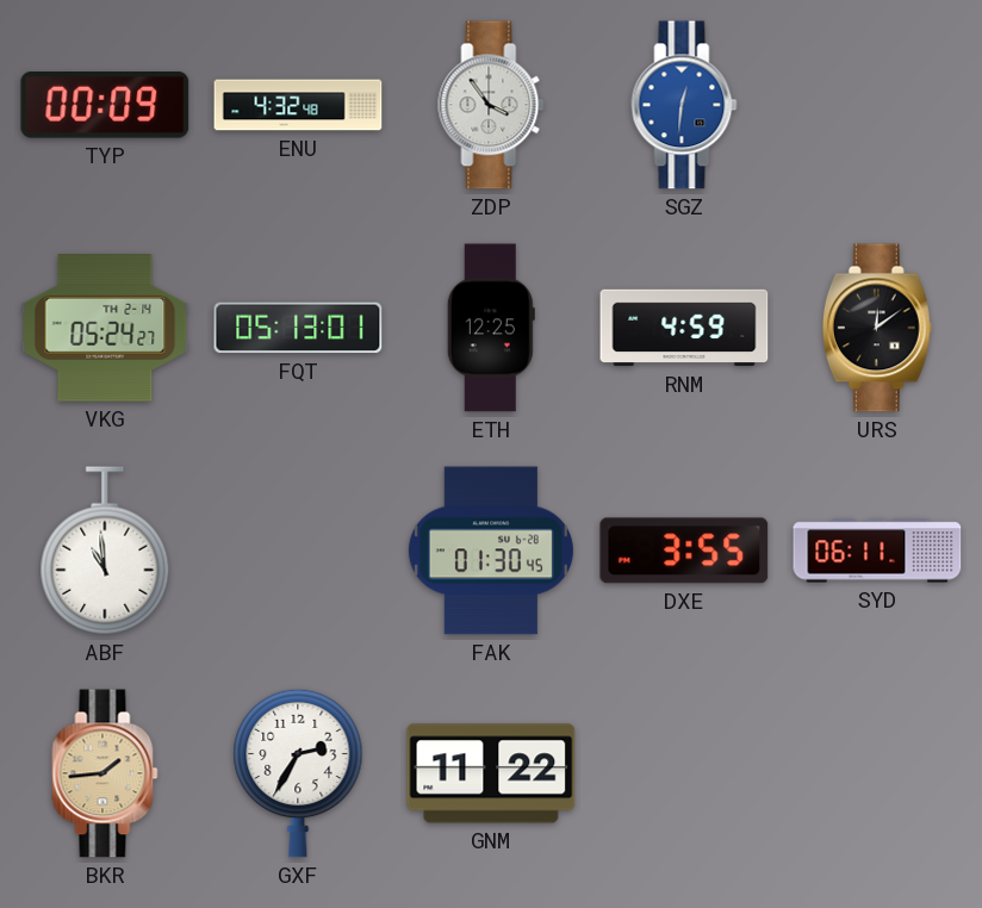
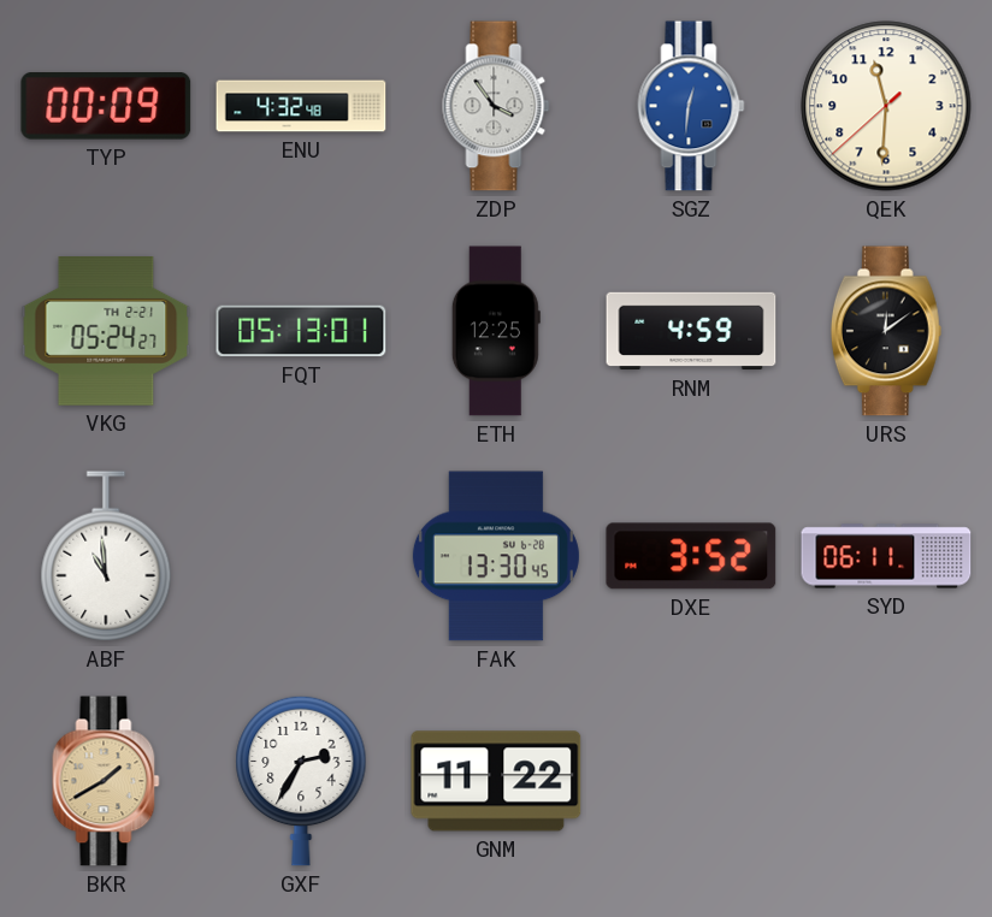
QEK: none -> 11:30 (886, 106)
VKG date: TH 2-14 -> TH 2-21 (106, 332)
FAK: 01:30 -> 13:30 (496, 556)
DXE: 3:55 -> 3:52 (691, 556)
BKR: 1:44 -> 1:40 (106, 781)
